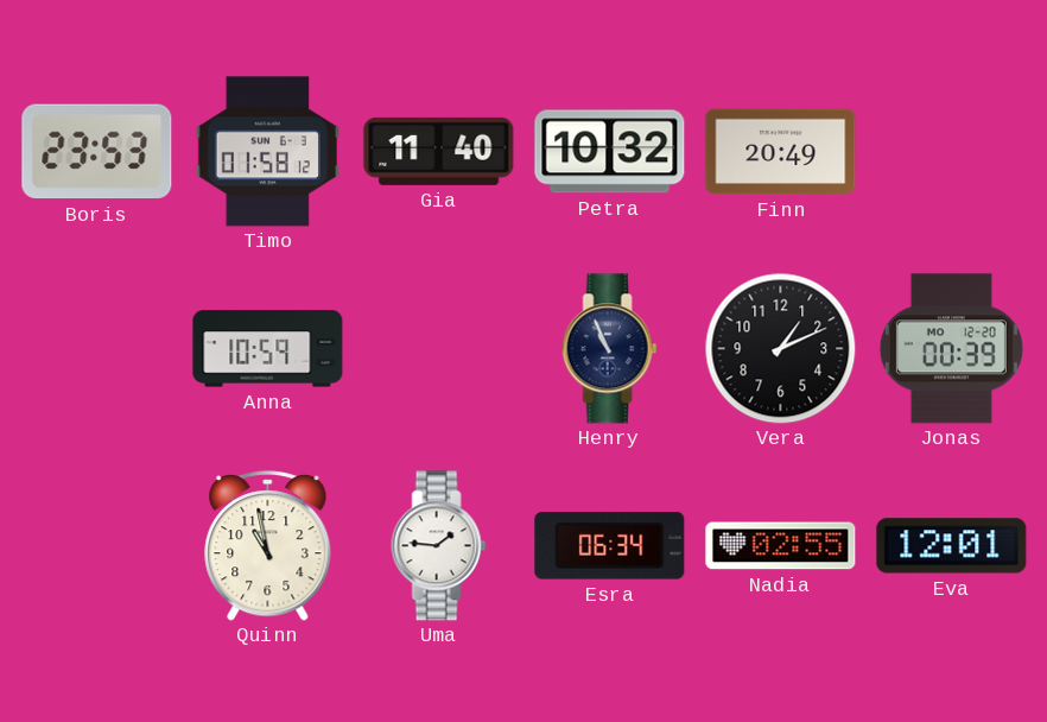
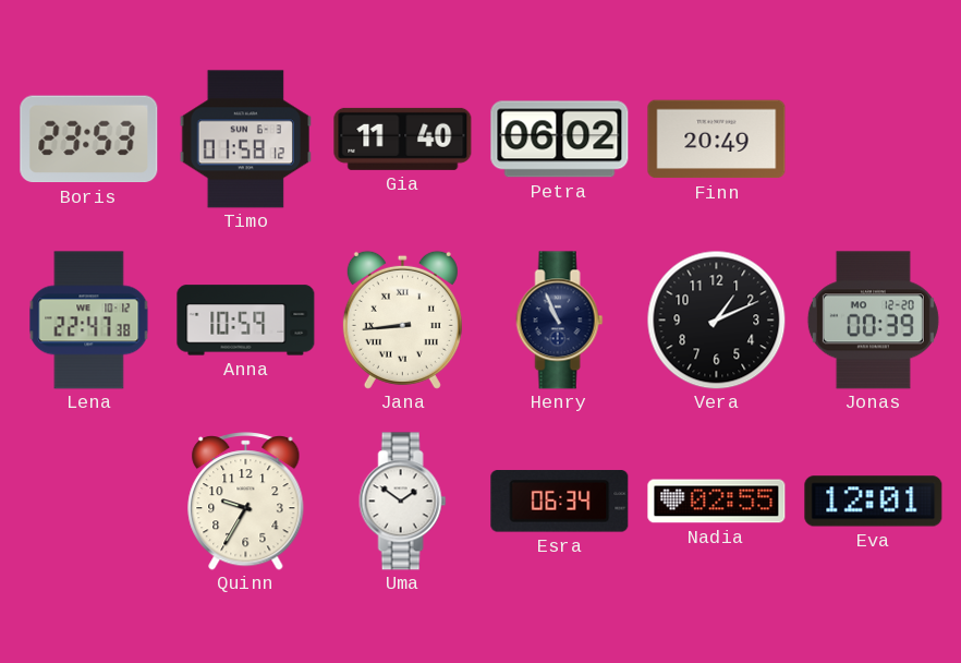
Petra: 10:32 -> 06:02 (560, 140)
Lena: none -> 22:47 (89, 321)
Jana: none -> 8:44 (402, 320)
Quinn: 10:58 -> 9:35 (246, 502)
Uma: 1:46 -> 1:51 (403, 502)
